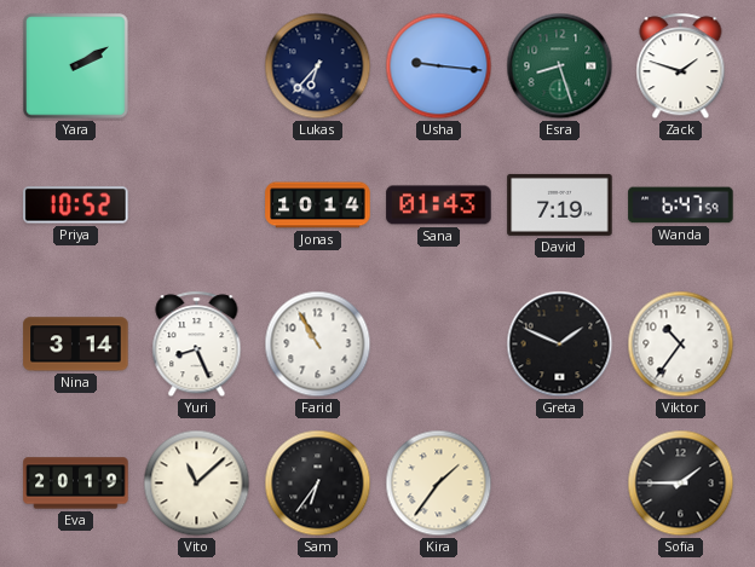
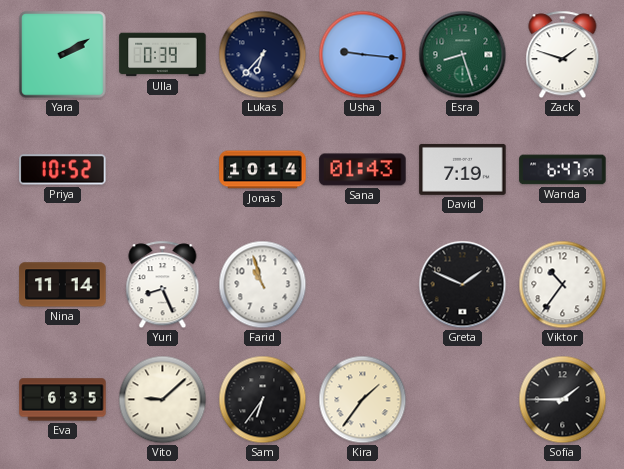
Ulla: none -> 0:39 (163, 55)
Nina: 3:14 -> 11:14 (63, 285)
Farid: 10:55 -> 10:57 (263, 285)
Eva: 20:19 -> 6:35 (63, 400)
Vito: 11:08 -> 9:08 (163, 400)
